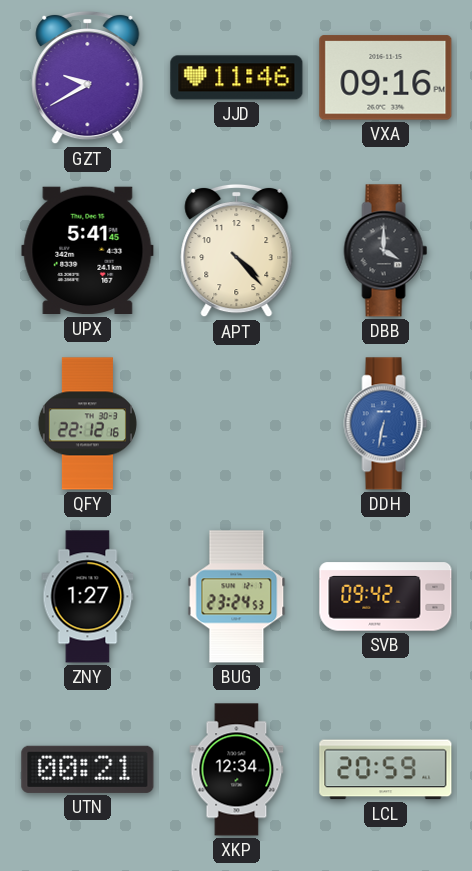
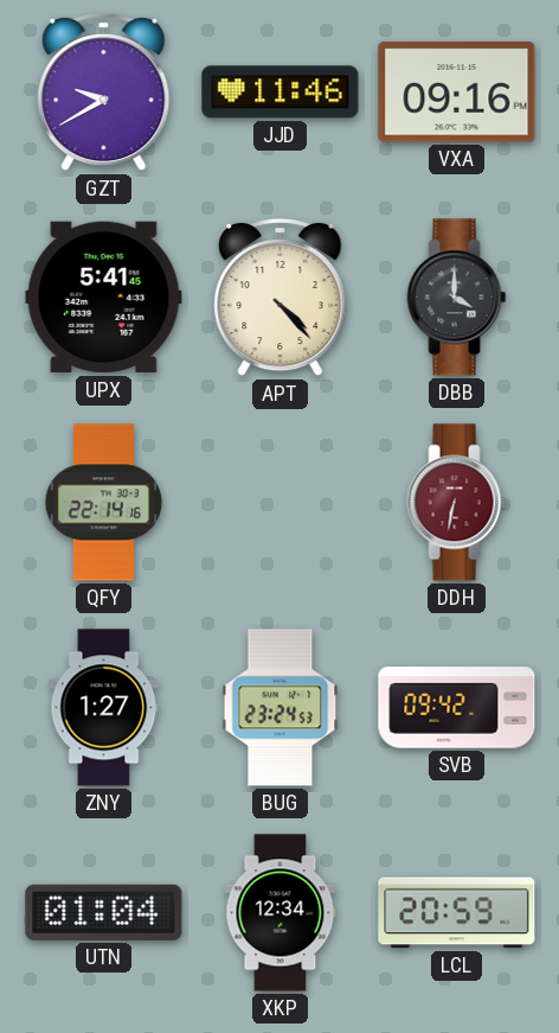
QFY: 22:12 -> 22:14 (103, 503)
DDH dial: blue -> burgundy (457, 503)
UTN: 00:21 -> 01:04 (104, 912)
